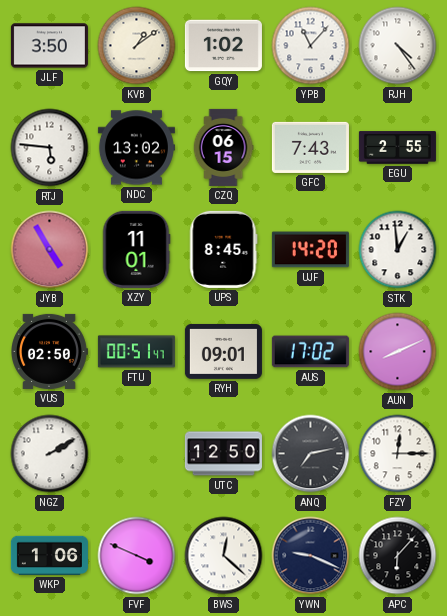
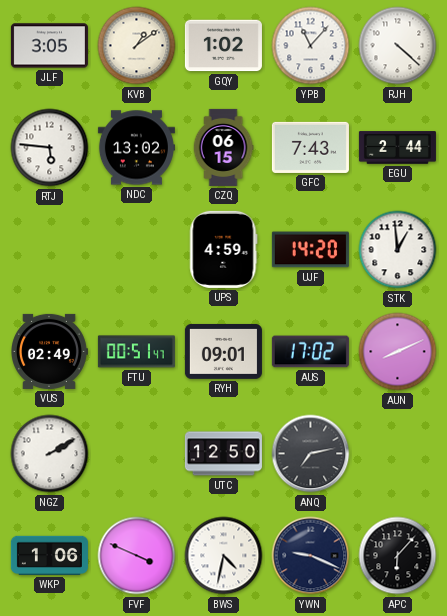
JLF: 3:50 -> 3:05 (49, 46)
RJH: 4:24 -> 4:22 (398, 46)
EGU: 2:55 -> 2:44 (397, 148)
JYB: 4:55 -> none (50, 250)
XZY: 11:01 -> none (136, 249)
UPS: 8:45 -> 4:59 (224, 249)
VUS: 02:50 -> 02:49 (50, 351)
FZY: 12:15 -> none (398, 454)
BWS: 12:22 -> 4:32 (224, 556)
